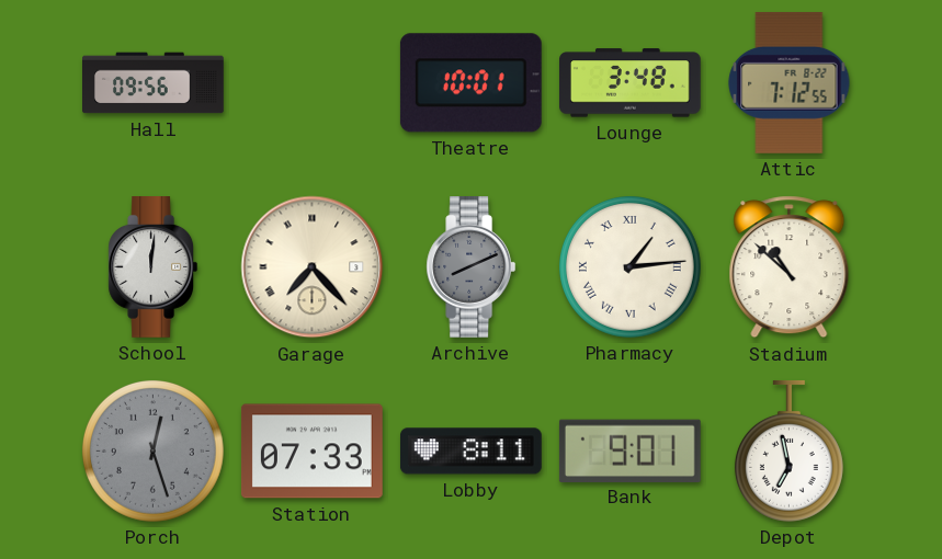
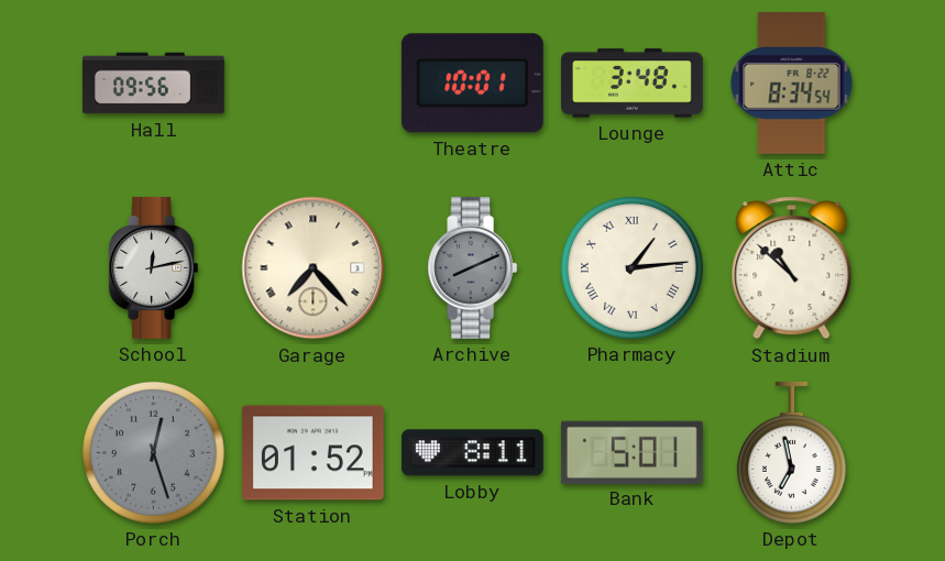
Attic: 7:12 -> 8:34 (792, 82)
School: 12:01 -> 12:13 (154, 268)
Station: 07:33 -> 01:52 (312, 453)
Bank: 9:01 -> 5:01 (631, 452)
